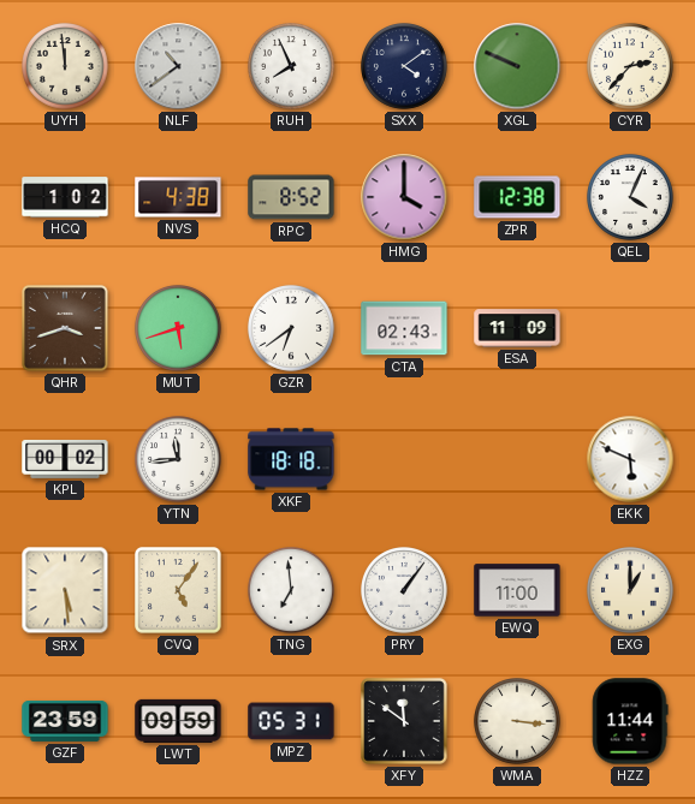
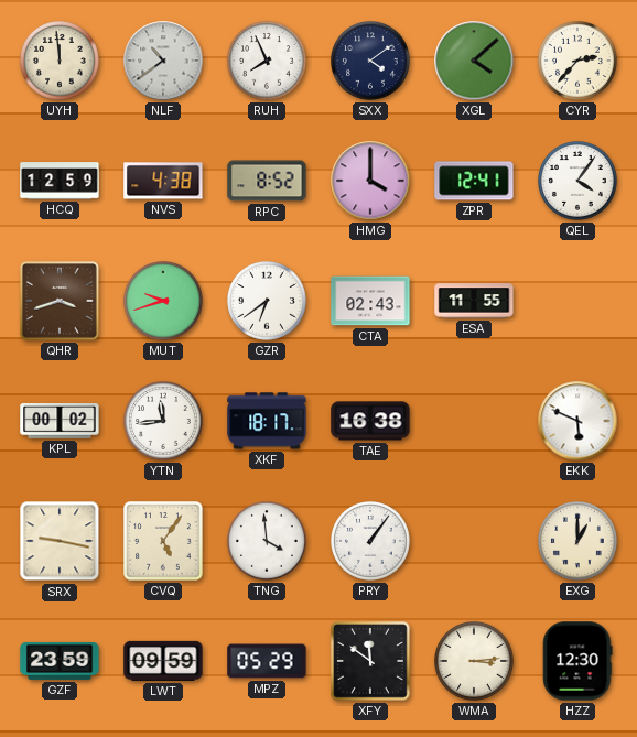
XGL: 9:49 -> 4:08 (474, 61)
HCQ: 1:02 -> 12:59 (60, 181)
ZPR: 12:38 -> 12:41 (474, 181)
QEL: 4:04 -> 4:06 (579, 182)
MUT: 5:42 -> 9:42 (164, 302)
ESA: 11:09 -> 11:55 (474, 301)
XKF: 18:18 -> 18:17 (267, 421)
TAE: none -> 16:38 (370, 421)
SRX: 5:29 -> 9:17 (60, 541)
TNG: 6:59 -> 3:59 (268, 542)
EWQ: 11:00 -> none (517, 590)
MPZ: 05:31 -> 05:29 (267, 661)
WMA: 3:16 -> 3:14 (475, 662)
HZZ: 11:44 -> 12:30 (577, 661)
